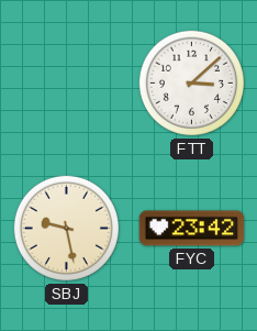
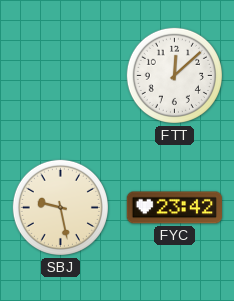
FTT: 3:08 -> 12:08 (174, 75)
